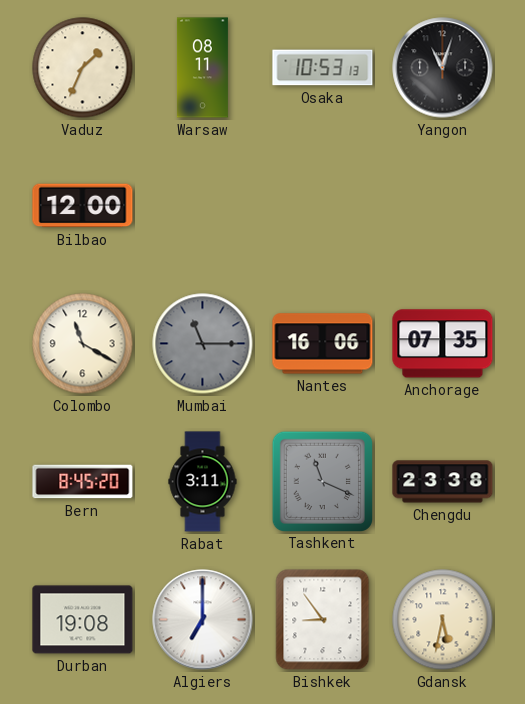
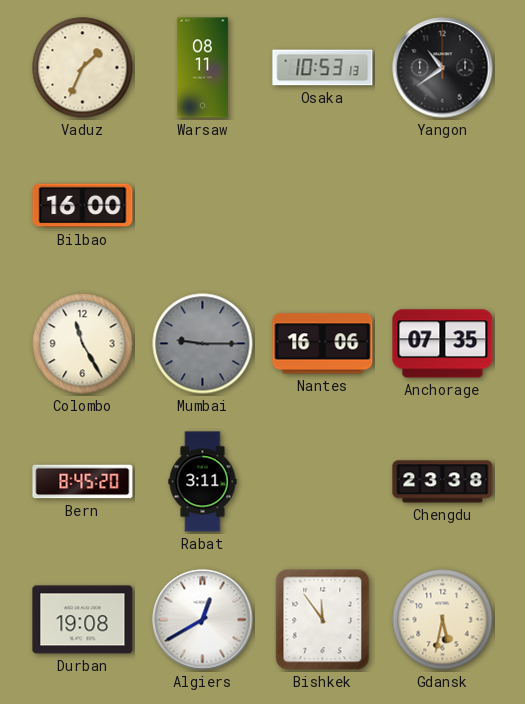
Yangon: 11:03 -> 10:39 (443, 68)
Bilbao: 12:00 -> 16:00 (83, 206)
Colombo: 11:20 -> 11:25 (83, 344)
Mumbai: 11:15 -> 9:15 (203, 344)
Tashkent: 11:19 -> none (322, 481)
Algiers: 7:00 -> 12:40 (203, 620)
Bishkek: 8:54 -> 11:54 (323, 620)
